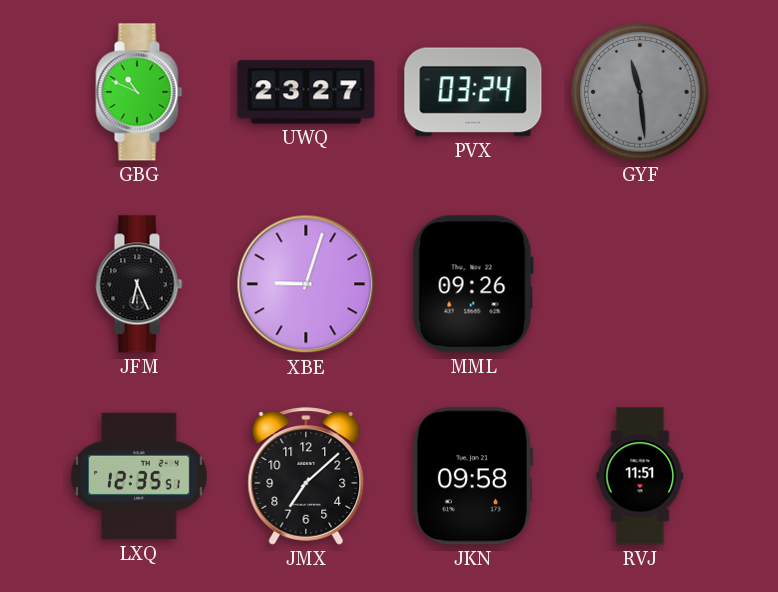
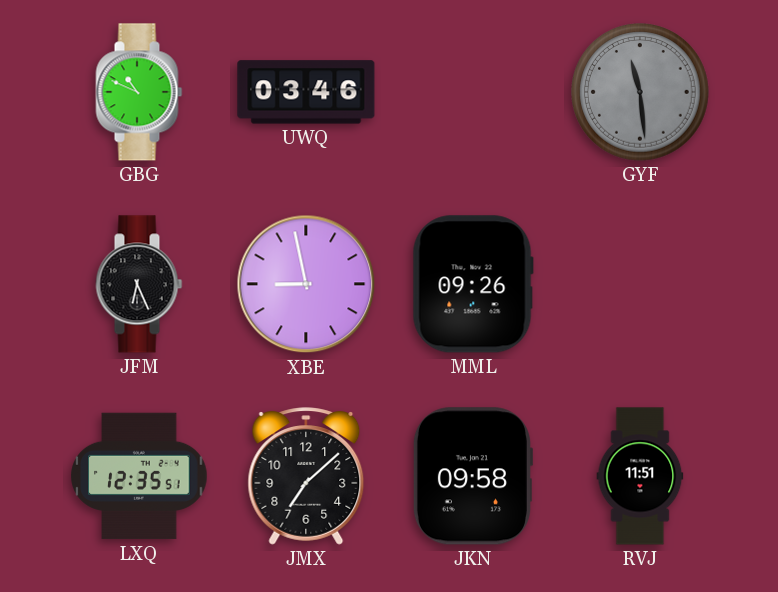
UWQ: 23:27 -> 03:46 (306, 92)
PVX: 03:24 -> none (473, 92)
XBE: 9:03 -> 8:58 (306, 284)
